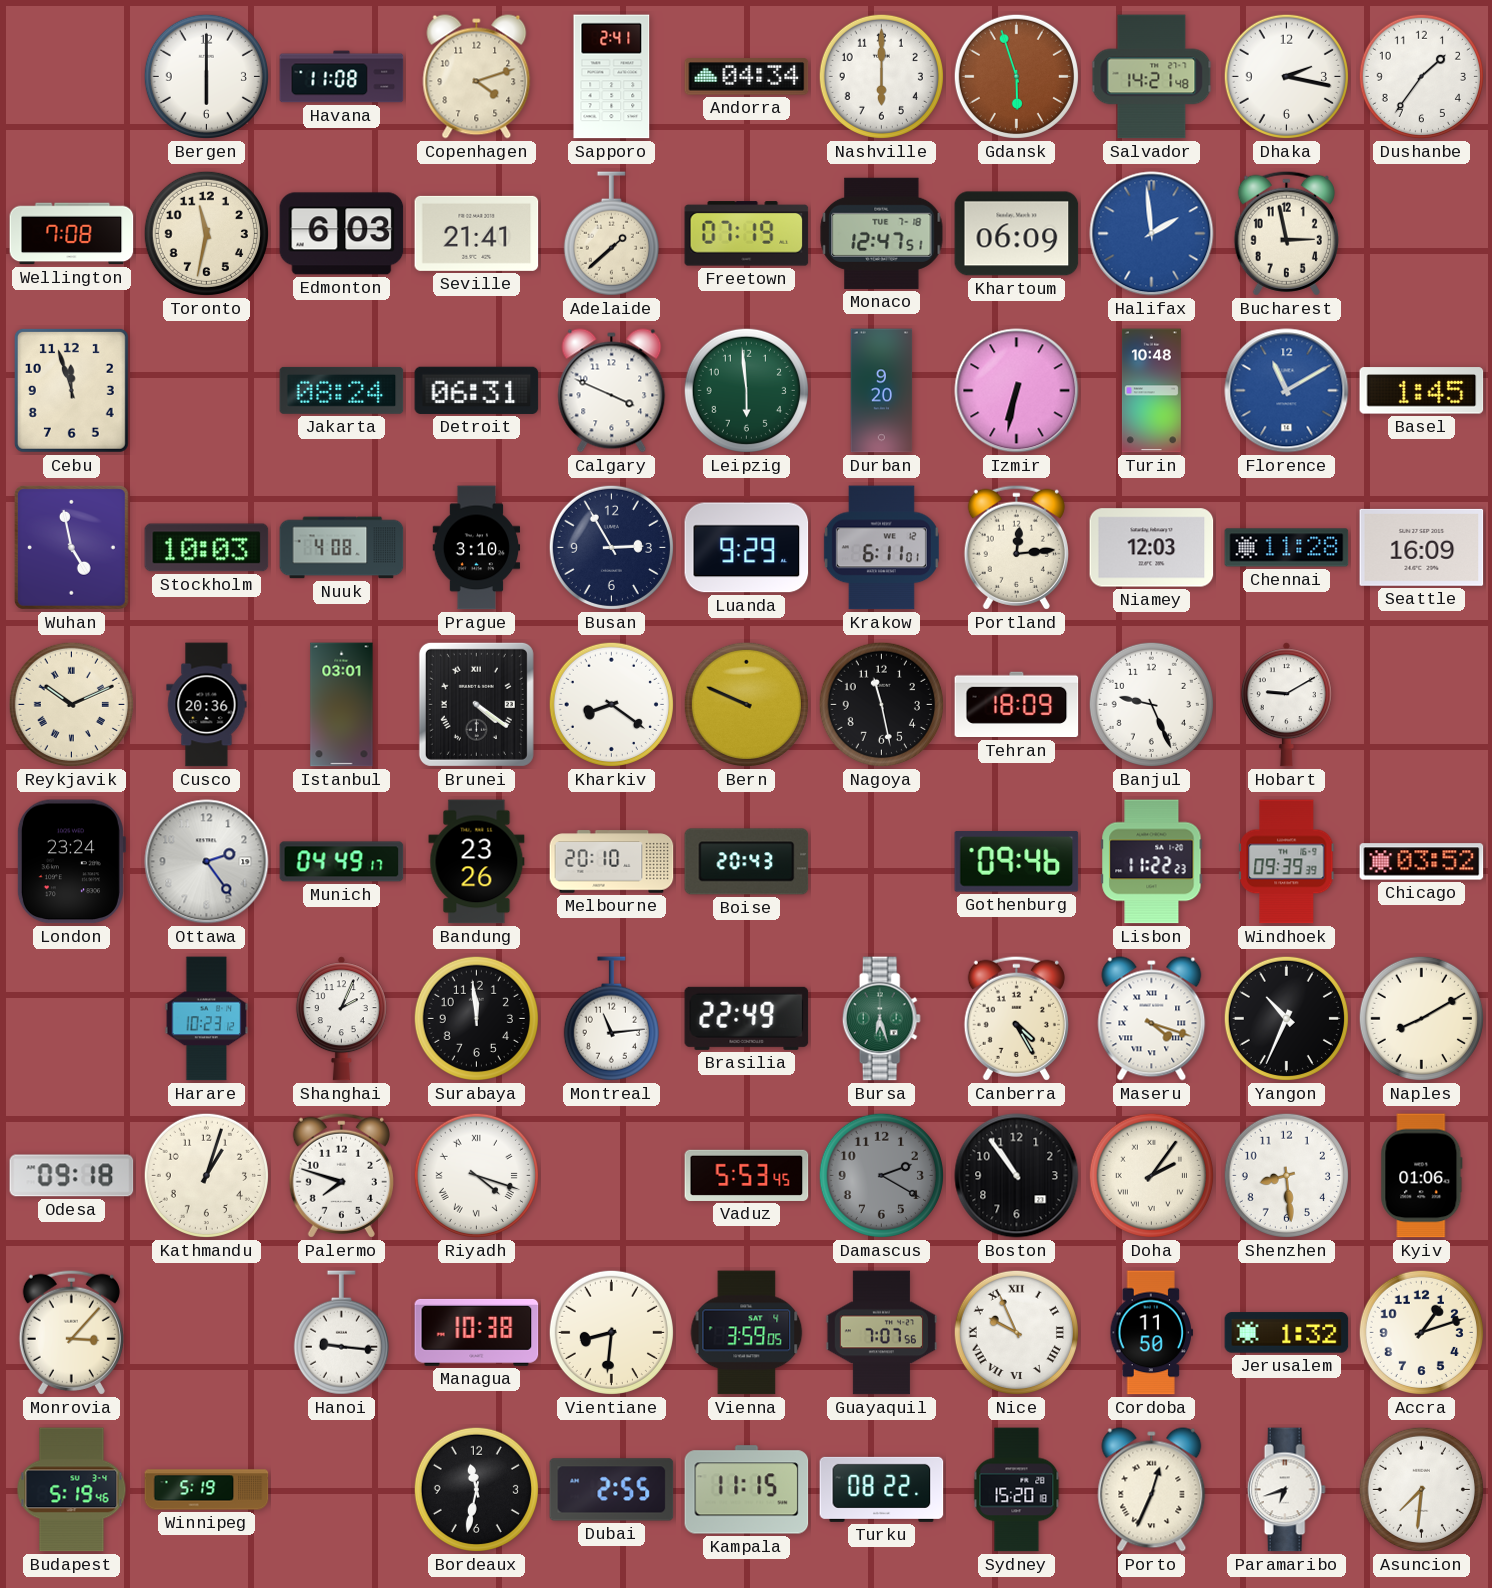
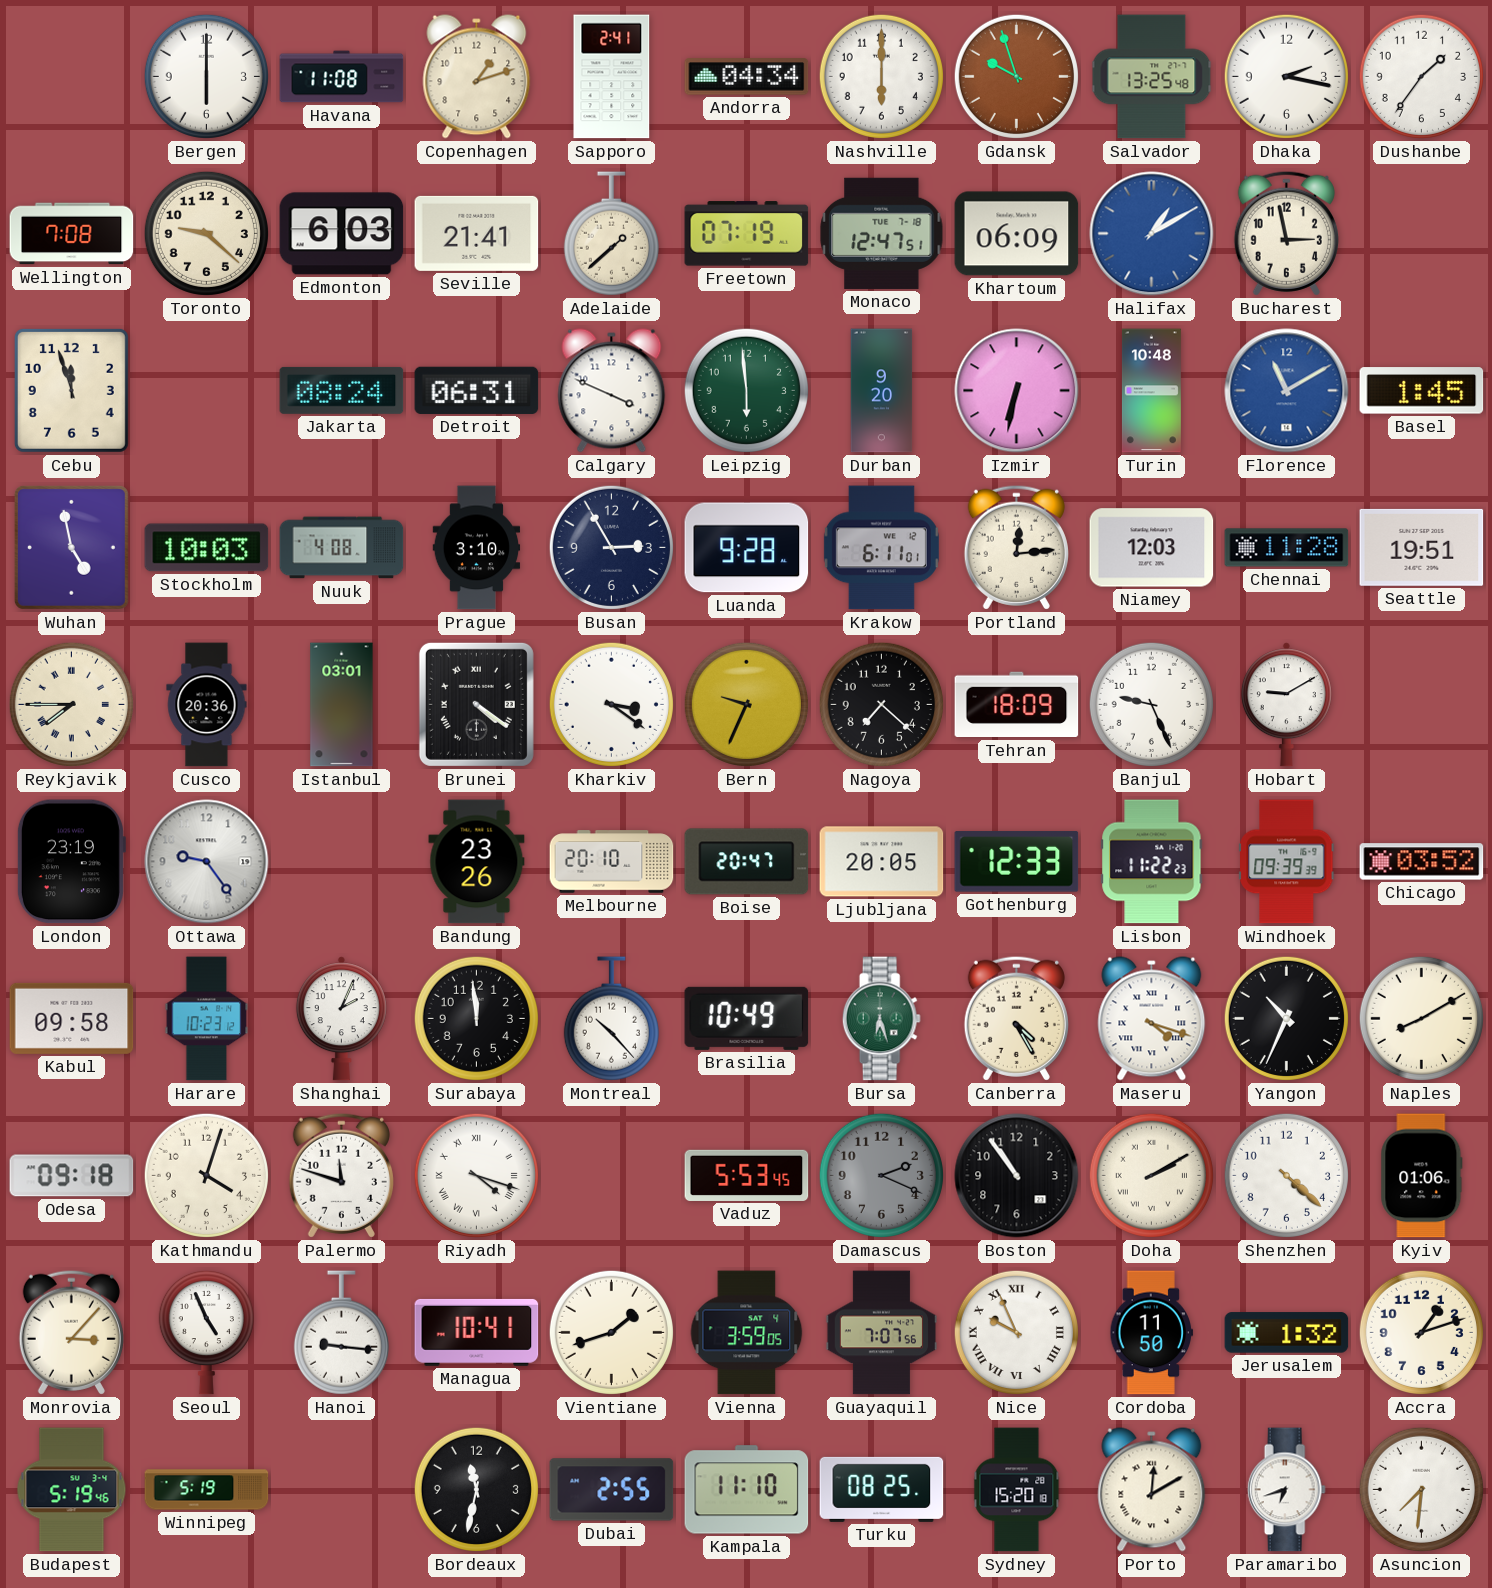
Copenhagen: 4:12 -> 1:12 (477, 77)
Gdansk: 5:57 -> 9:57 (1016, 76)
Salvador: 14:21 -> 13:25 (1152, 77)
Toronto: 11:32 -> 9:22 (206, 233)
Halifax: 1:59 -> 1:10 (1152, 234)
Luanda: 9:29 -> 9:28 (747, 548)
Seattle: 16:09 -> 19:51 (1422, 547)
Reykjavik: 10:11 -> 7:45 (71, 704)
Kharkiv: 8:21 -> 3:21 (611, 704)
Bern: 9:49 -> 9:34 (746, 704)
Nagoya: 11:28 -> 7:22 (881, 704)
London: 23:24 -> 23:19 (71, 862)
Ottawa: 2:24 -> 9:24 (207, 862)
Munich: 04:49 -> none (342, 862)
Boise: 20:43 -> 20:47 (747, 862)
Ljubljana: none -> 20:05 (882, 862)
Gothenburg: 09:46 -> 12:33 (1017, 862)
Kabul: none -> 09:58 (72, 1018)
Montreal: 11:14 -> 10:23 (611, 1019)
Brasilia: 22:49 -> 10:49 (747, 1018)
Kathmandu: 1:03 -> 4:03 (206, 1175)
Palermo: 7:48 -> 11:48 (341, 1175)
Damascus: 2:20 -> 2:19 (881, 1175)
Doha: 2:06 -> 2:10 (1151, 1175)
Shenzhen: 8:29 -> 4:22 (1286, 1175)
Seoul: none -> 4:56 (206, 1332)
Managua: 10:38 -> 10:41 (477, 1332)
Vientiane: 8:31 -> 1:42 (611, 1332)
Kampala: 11:15 -> 11:10 (747, 1490)
Turku: 08:22 -> 08:25 (882, 1489)
Porto: 12:34 -> 12:10 (1152, 1490)
